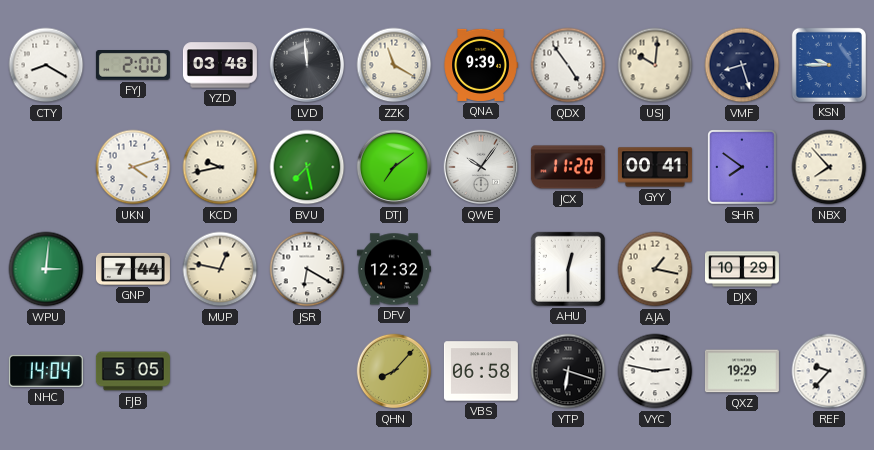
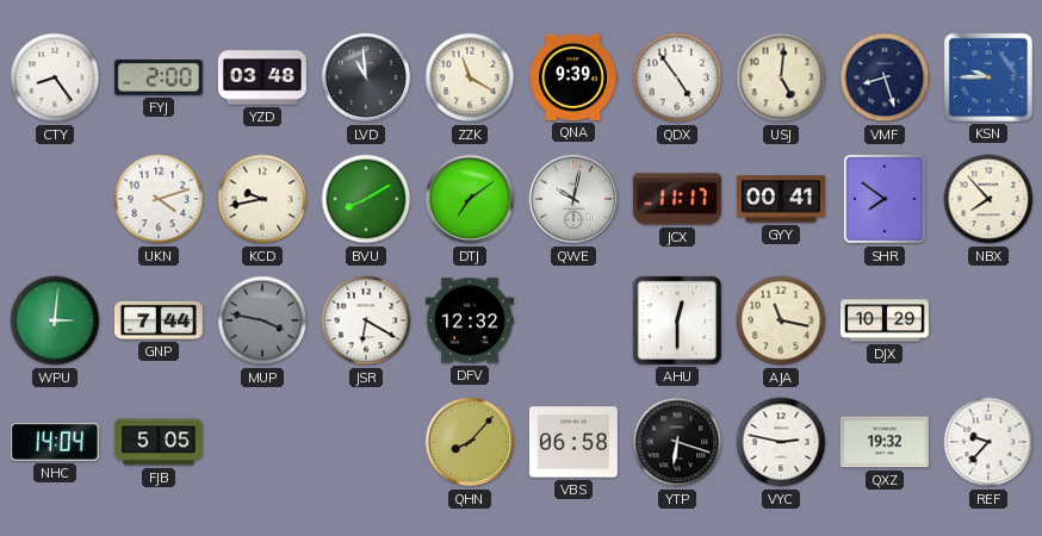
CTY: 8:20 -> 8:24 (55, 77)
LVD: 11:59 -> 10:59 (366, 77)
USJ: 10:01 -> 5:01 (781, 77)
BVU: 7:28 -> 8:10 (366, 199)
QWE: 10:06 -> 10:02 (573, 199)
JCX: 11:20 -> 11:17 (677, 199)
MUP: 12:47 -> 3:47 (262, 320)
MUP dial: cream -> grey (262, 320)
AJA: 1:17 -> 11:17 (781, 320)
QXZ: 19:29 -> 19:32 (885, 442)
